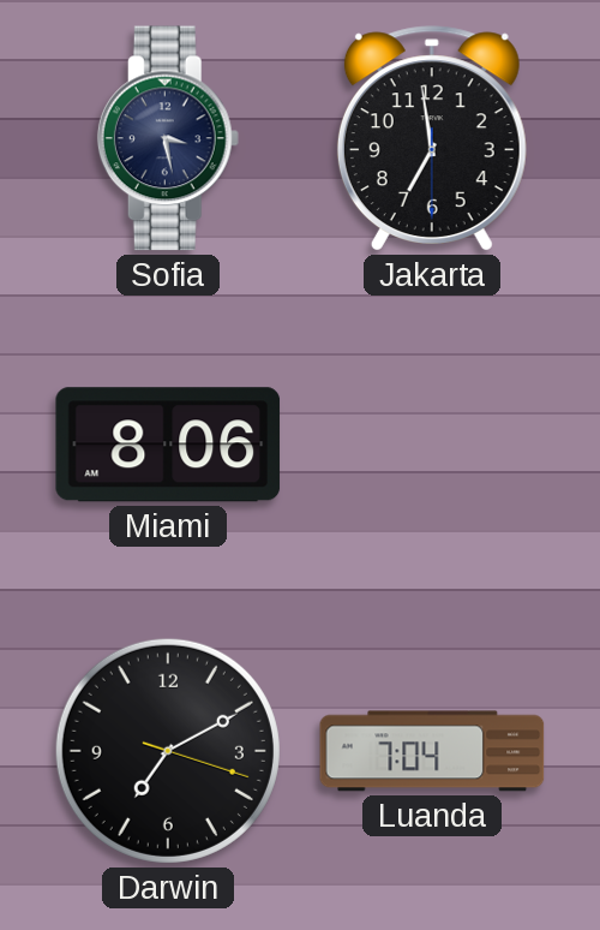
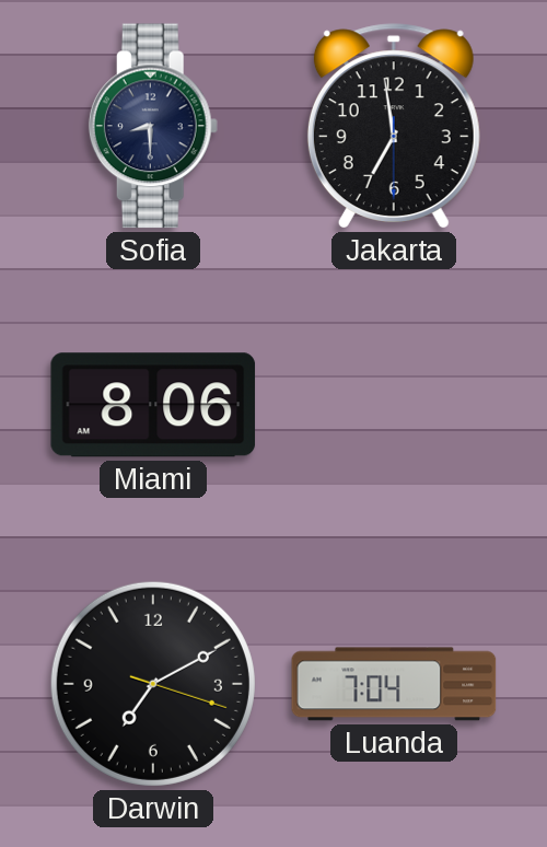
Sofia: 3:28 -> 8:30 (153, 126)
